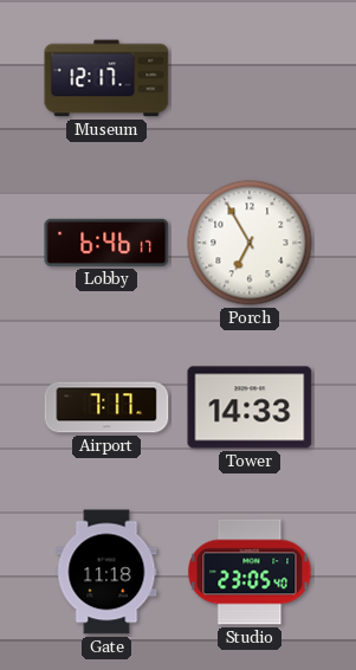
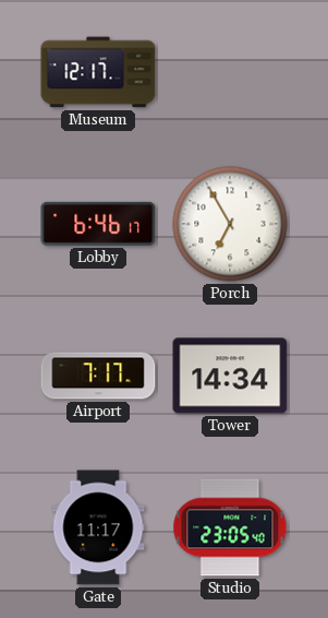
Tower: 14:33 -> 14:34 (230, 376)
Gate: 11:18 -> 11:17 (98, 527)
